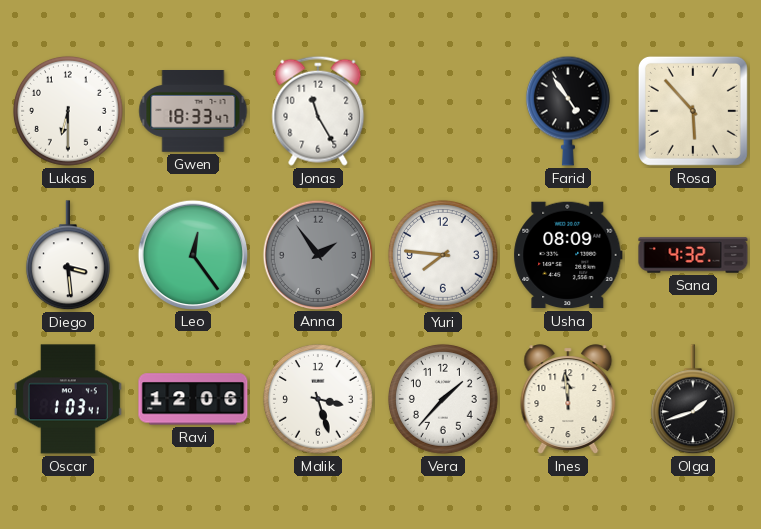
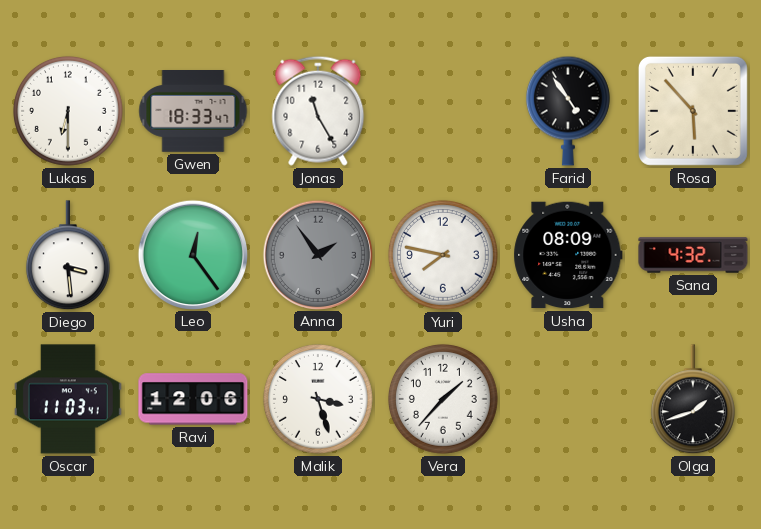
Yuri: 7:46 -> 7:47 (443, 255)
Oscar: 1:03 -> 11:03 (68, 399)
Ines: 11:59 -> none (568, 399)
